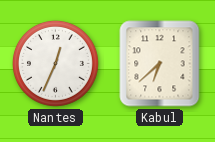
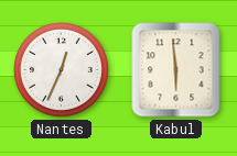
Kabul: 6:38 -> 5:59 (176, 70)
